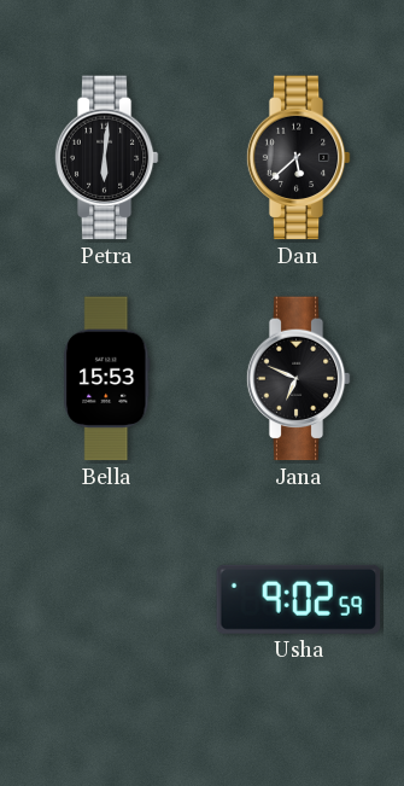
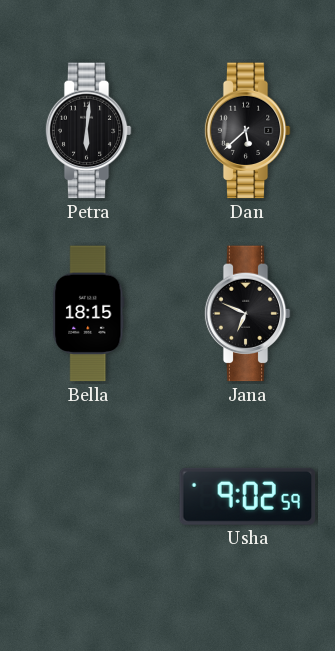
Bella: 15:53 -> 18:15 (89, 314)
